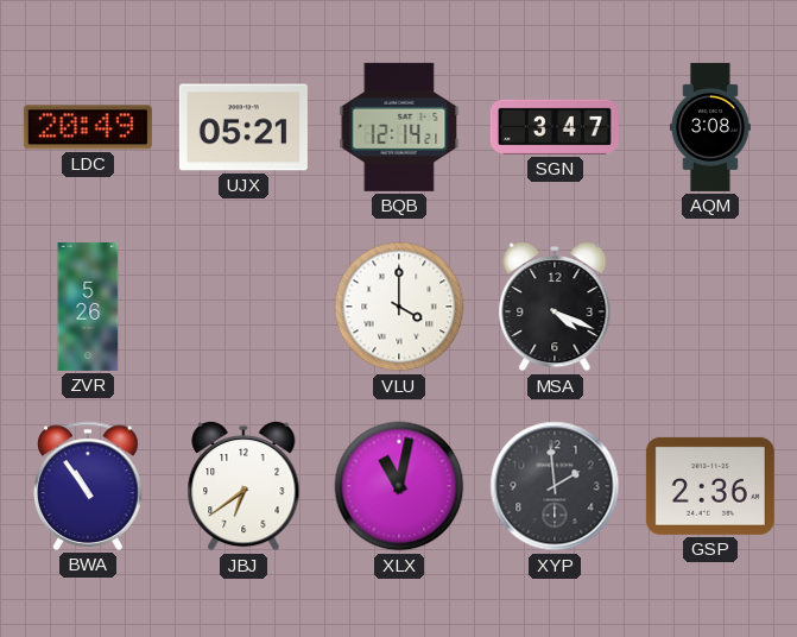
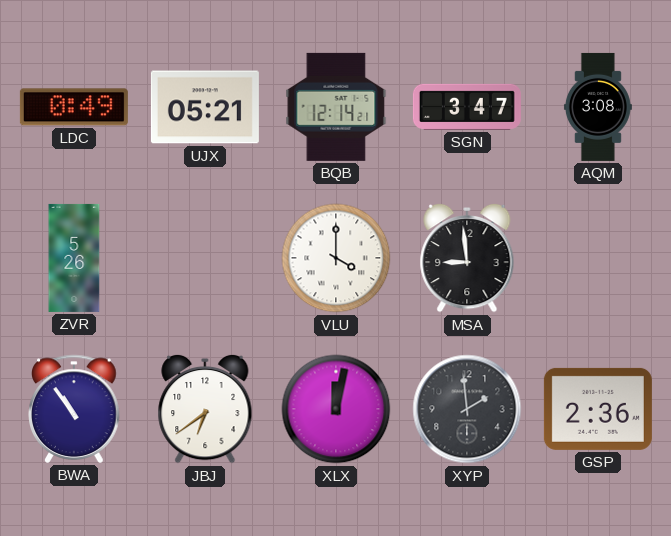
LDC: 20:49 -> 0:49 (74, 107)
MSA: 4:19 -> 8:59 (467, 258)
XLX: 11:02 -> 12:02 (336, 409)
